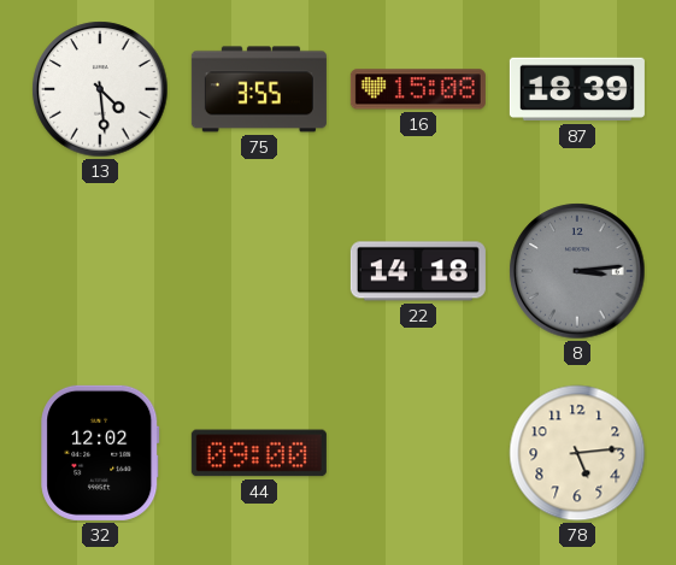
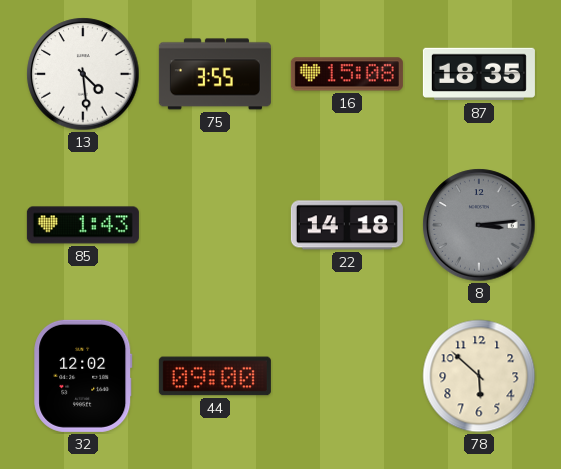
87: 18:39 -> 18:35 (479, 74)
85: none -> 1:43 (83, 225)
78: 5:14 -> 5:52 (479, 376)
